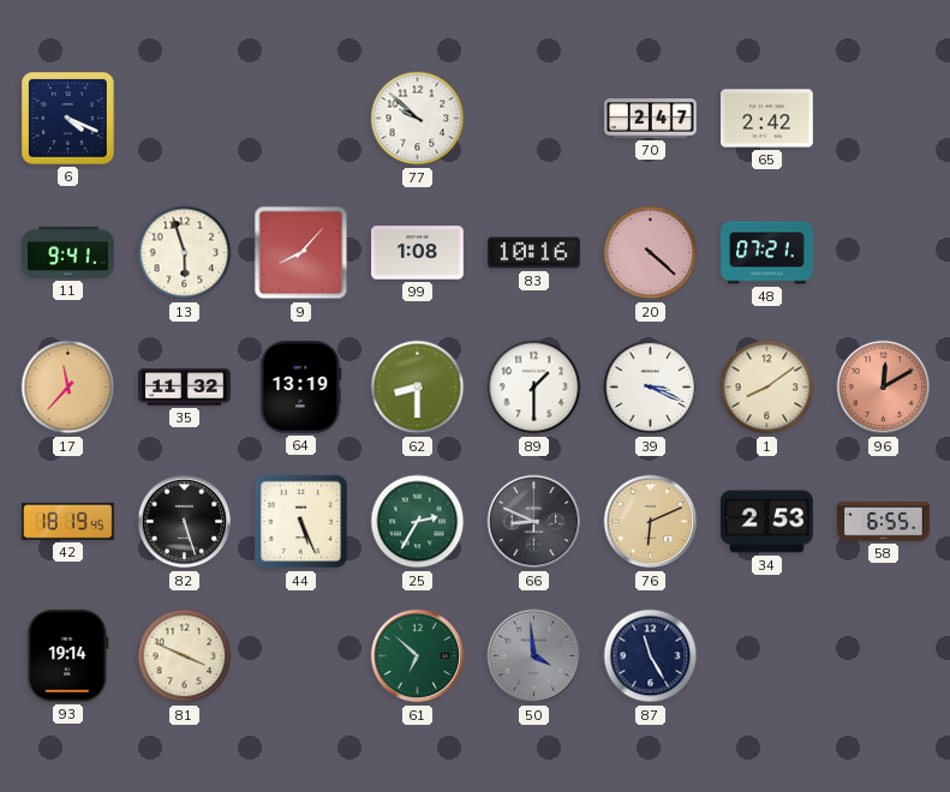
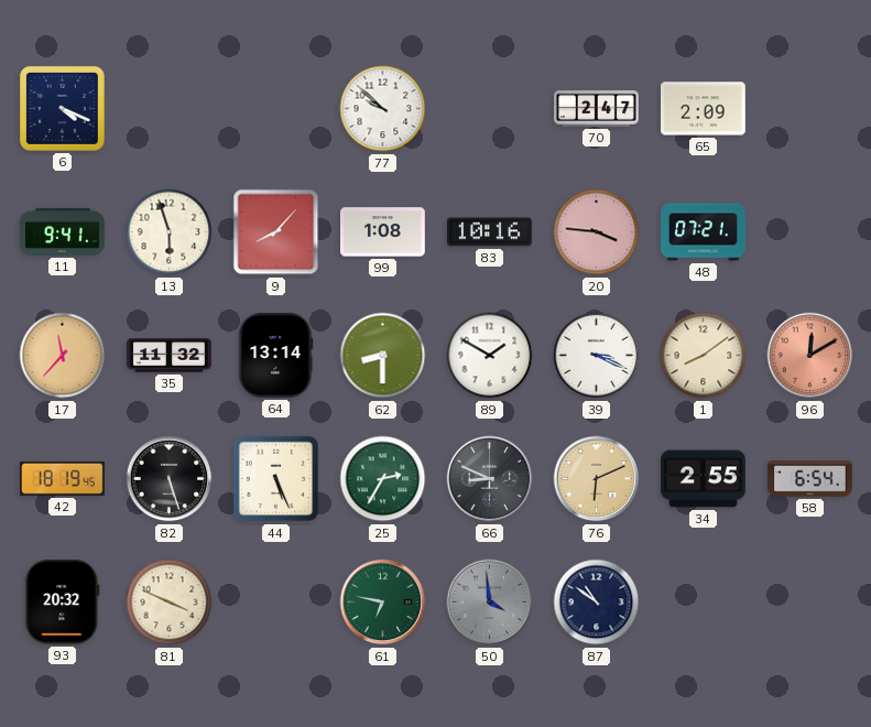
65: 2:42 -> 2:09 (704, 109)
20: 4:22 -> 3:46 (597, 232)
64: 13:19 -> 13:14 (276, 356)
89: 1:30 -> 1:50 (490, 356)
34: 2:53 -> 2:55 (704, 479)
58: 6:55 -> 6:54 (810, 479)
93: 19:14 -> 20:32 (63, 601)
61: 6:52 -> 6:47 (383, 603)
87: 11:25 -> 10:51 (597, 603)
